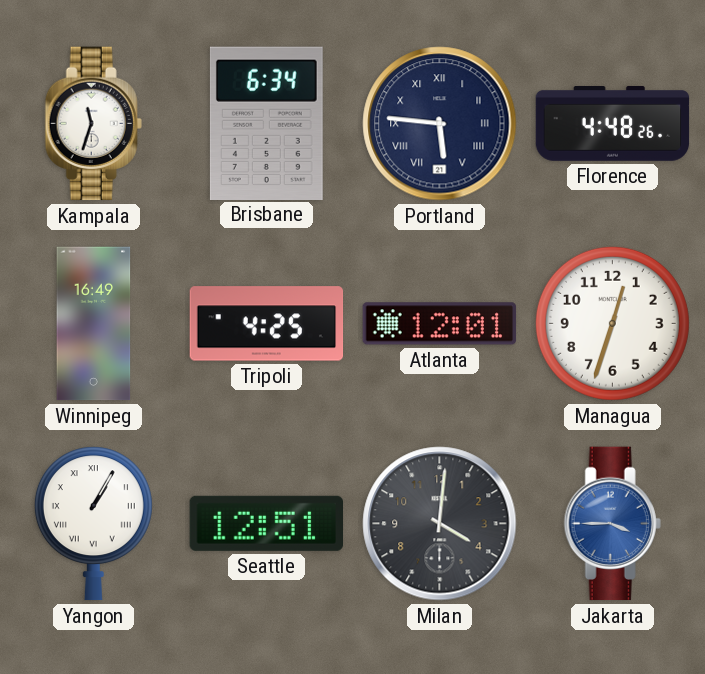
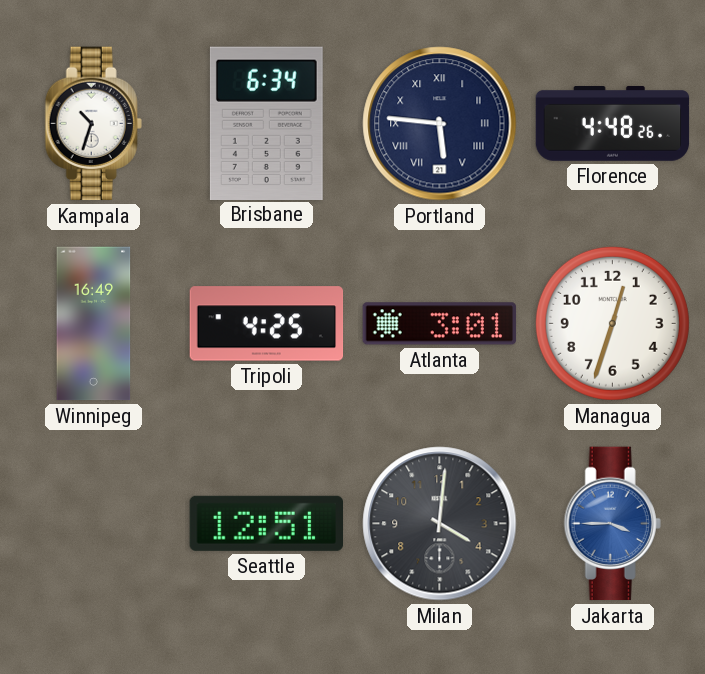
Kampala: 11:33 -> 10:33 (93, 124)
Atlanta: 12:01 -> 3:01 (440, 324)
Yangon: 1:05 -> none (93, 524)
